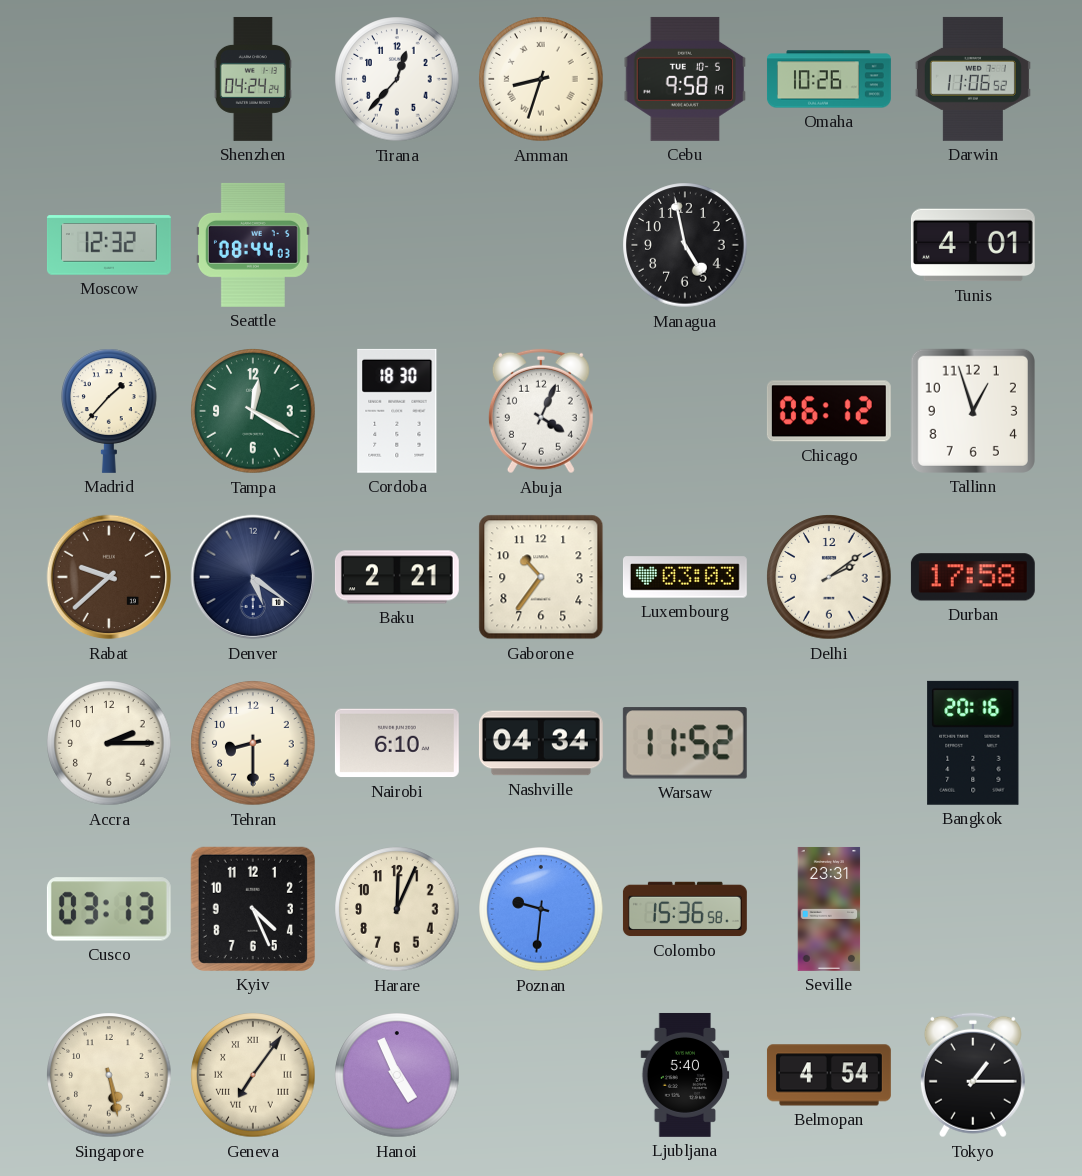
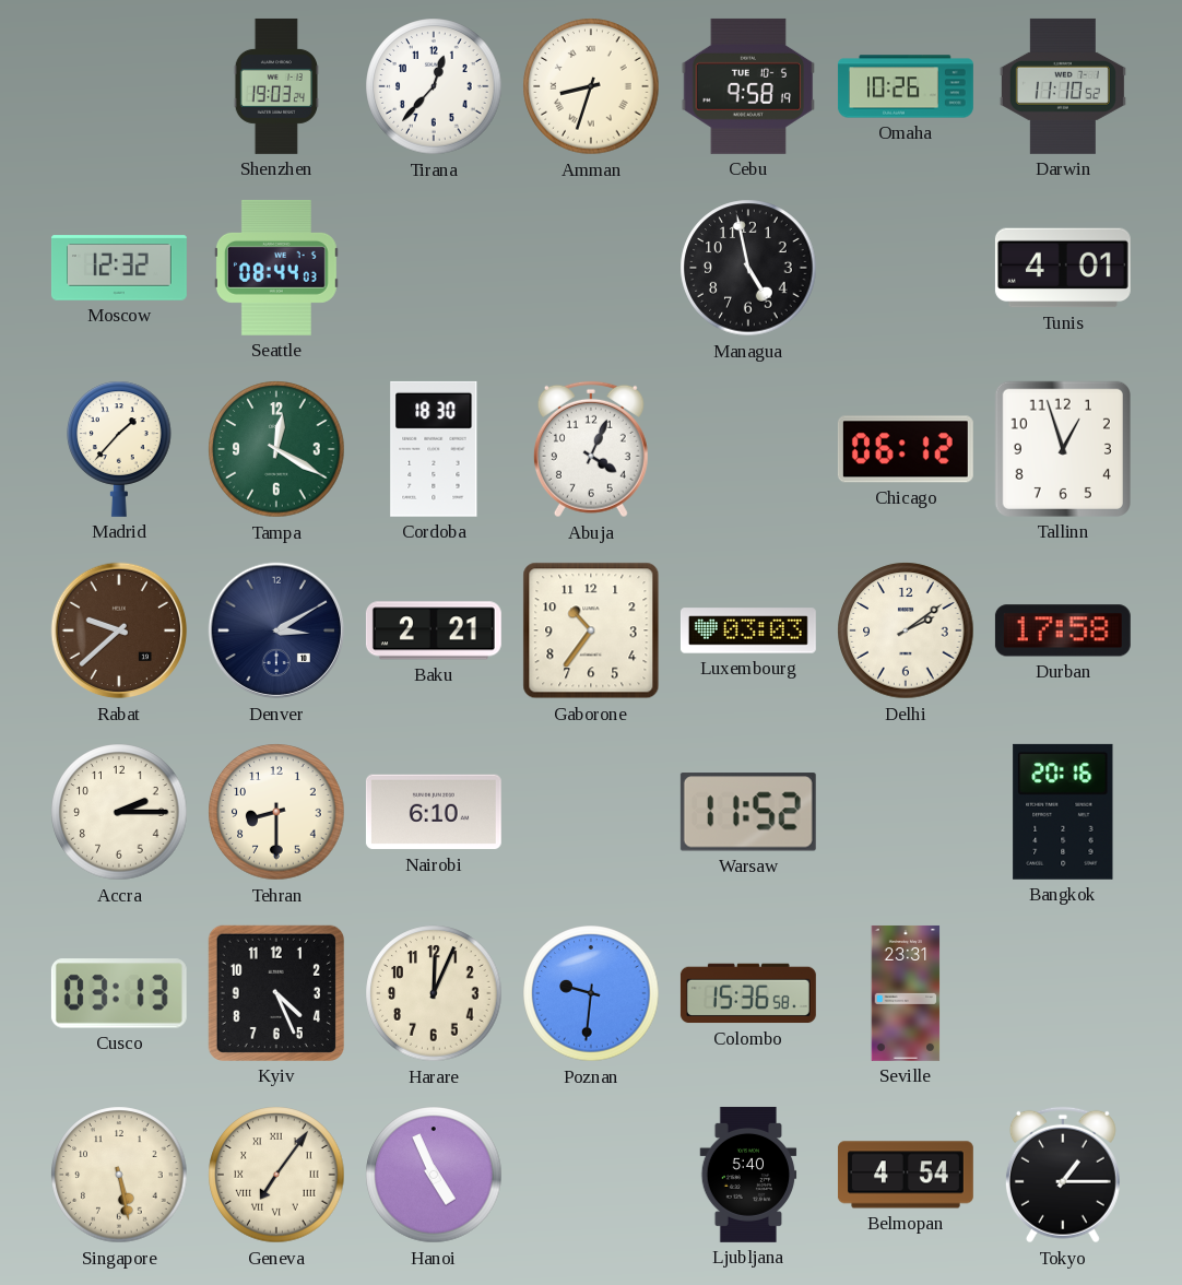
Shenzhen: 04:24 -> 19:03 (275, 86)
Darwin: 11:06 -> 11:10 (1063, 86)
Denver: 5:21 -> 3:10 (276, 630)
Nashville: 04:34 -> none (541, 743)
